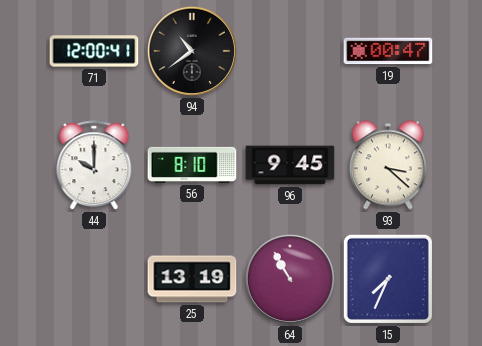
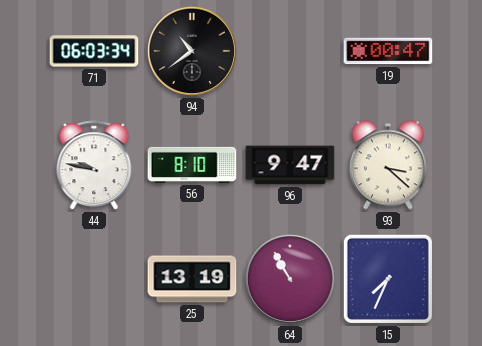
71: 12:00 -> 06:03 (94, 51)
44: 10:00 -> 9:47 (94, 166)
96: 9:45 -> 9:47 (290, 165)
